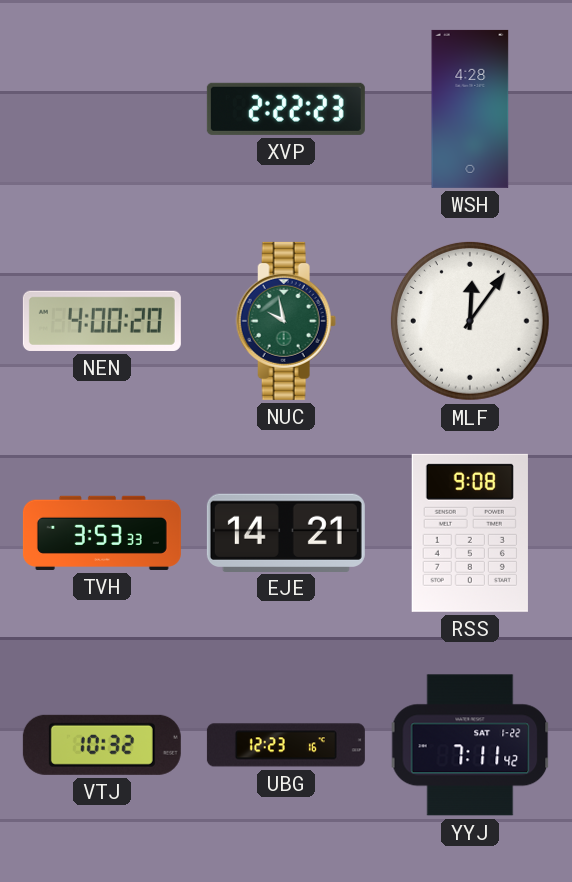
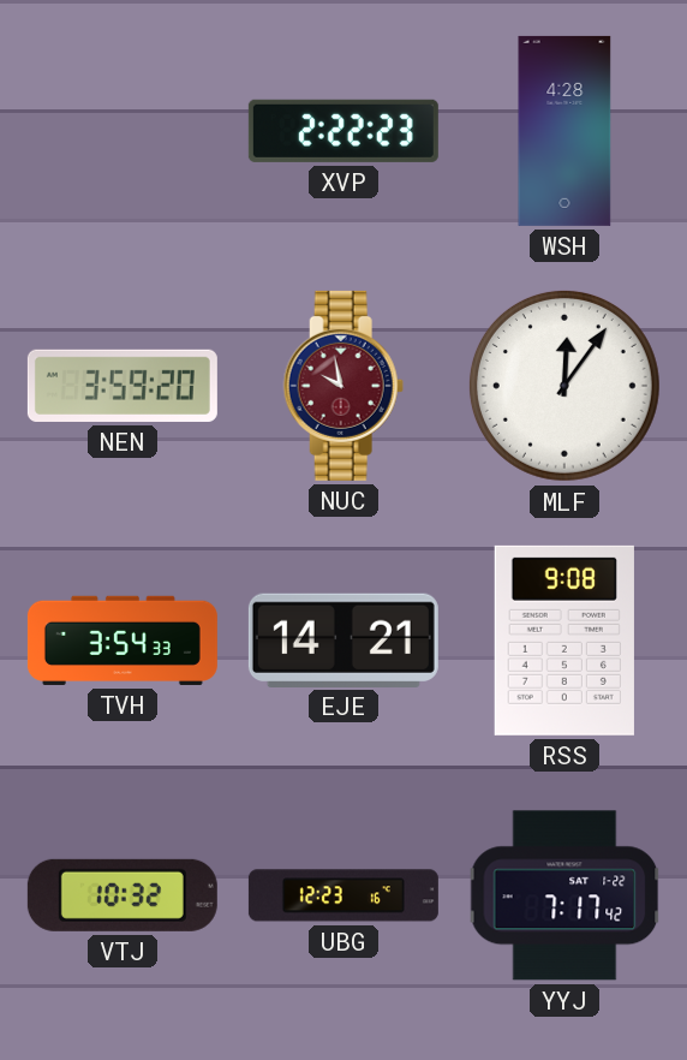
NEN: 4:00 -> 3:59 (123, 386)
NUC dial: green -> burgundy (343, 386)
TVH: 3:53 -> 3:54 (123, 641)
YYJ: 7:11 -> 7:17 (564, 895)
